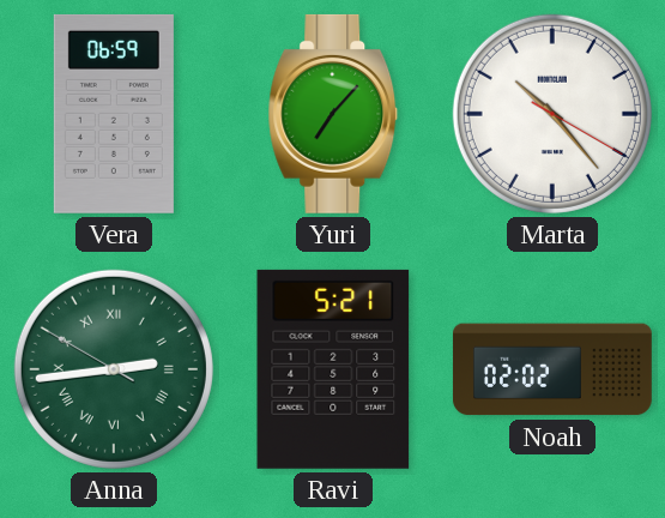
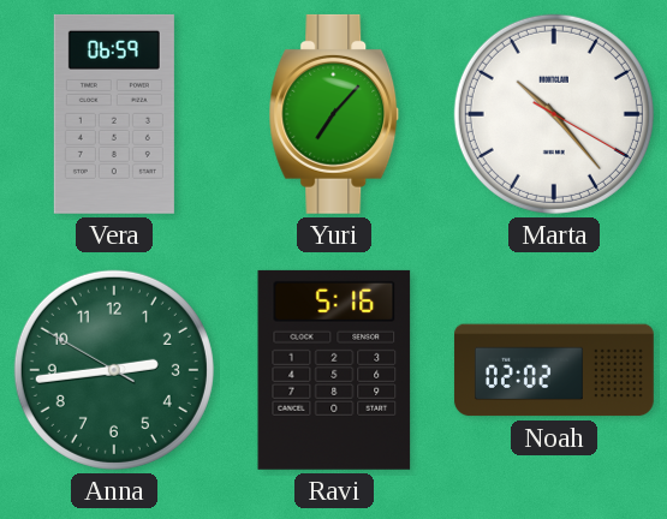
Anna numerals: Roman -> Arabic (114, 370)
Ravi: 5:21 -> 5:16 (334, 370)
